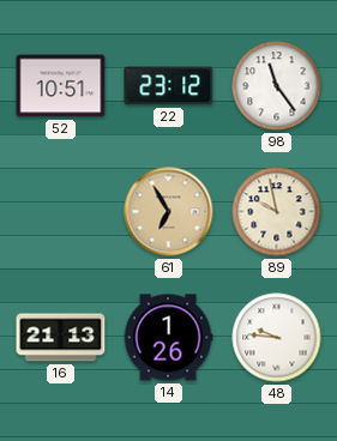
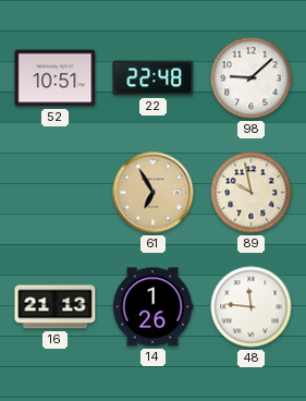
22: 23:12 -> 22:48 (154, 78)
98: 11:24 -> 9:08 (252, 78)
48: 9:46 -> 11:46 (252, 307)
